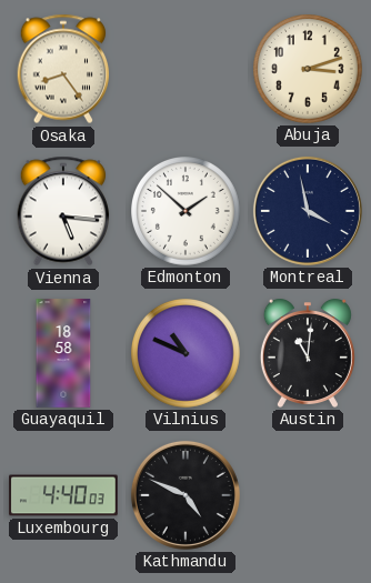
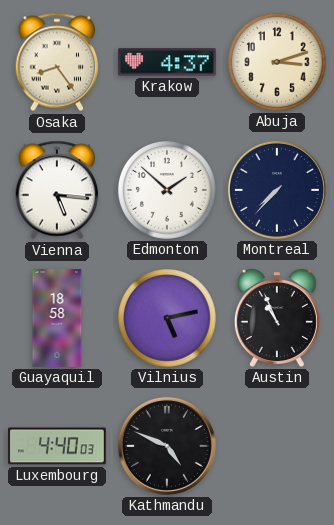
Krakow: none -> 4:37 (167, 62)
Montreal: 3:58 -> 7:37 (277, 190)
Vilnius: 10:49 -> 5:13 (168, 319)
Austin: 11:01 -> 10:56 (277, 318)
